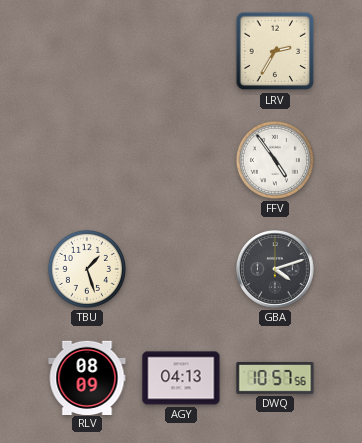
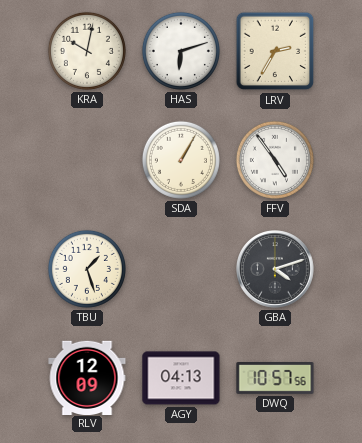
KRA: none -> 10:02 (87, 51)
HAS: none -> 6:12 (181, 51)
SDA: none -> 1:05 (181, 160)
RLV: 08:09 -> 12:09 (87, 377)
